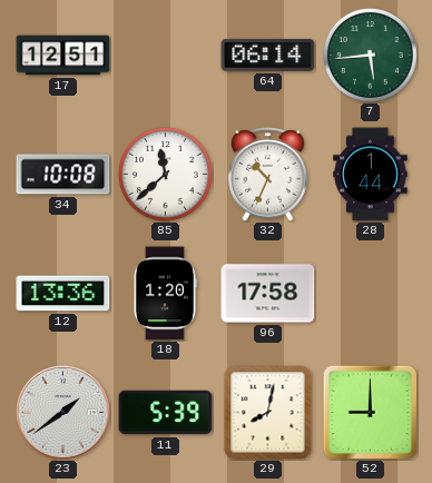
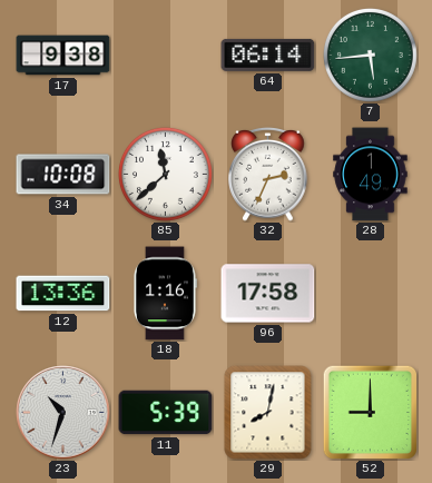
17: 12:51 -> 9:38 (63, 56)
32: 10:34 -> 2:34 (268, 174)
28: 1:44 -> 1:49 (371, 175)
18: 1:20 -> 1:16 (166, 294)
23: 1:39 -> 10:33 (63, 413)
